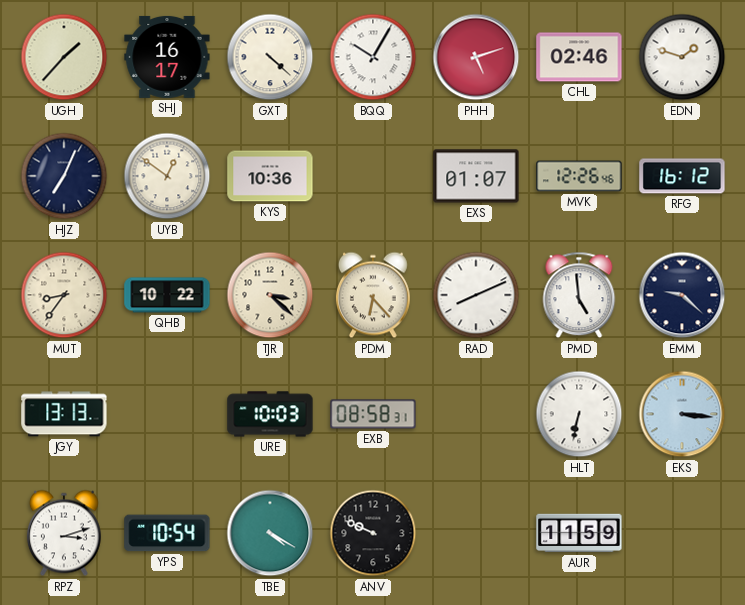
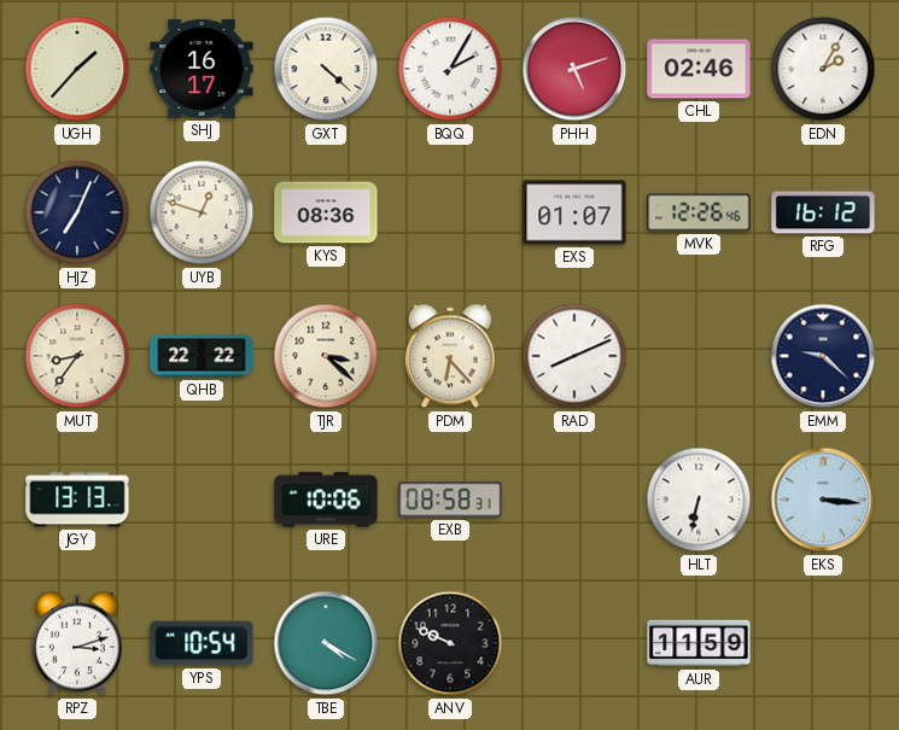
BQQ: 10:05 -> 2:05 (450, 69)
EDN: 1:48 -> 2:05 (823, 69)
UYB: 12:51 -> 12:48 (202, 212)
KYS: 10:36 -> 08:36 (326, 212)
QHB: 10:22 -> 22:22 (202, 356)
PMD: 4:59 -> none (579, 295)
URE: 10:03 -> 10:06 (326, 500)
